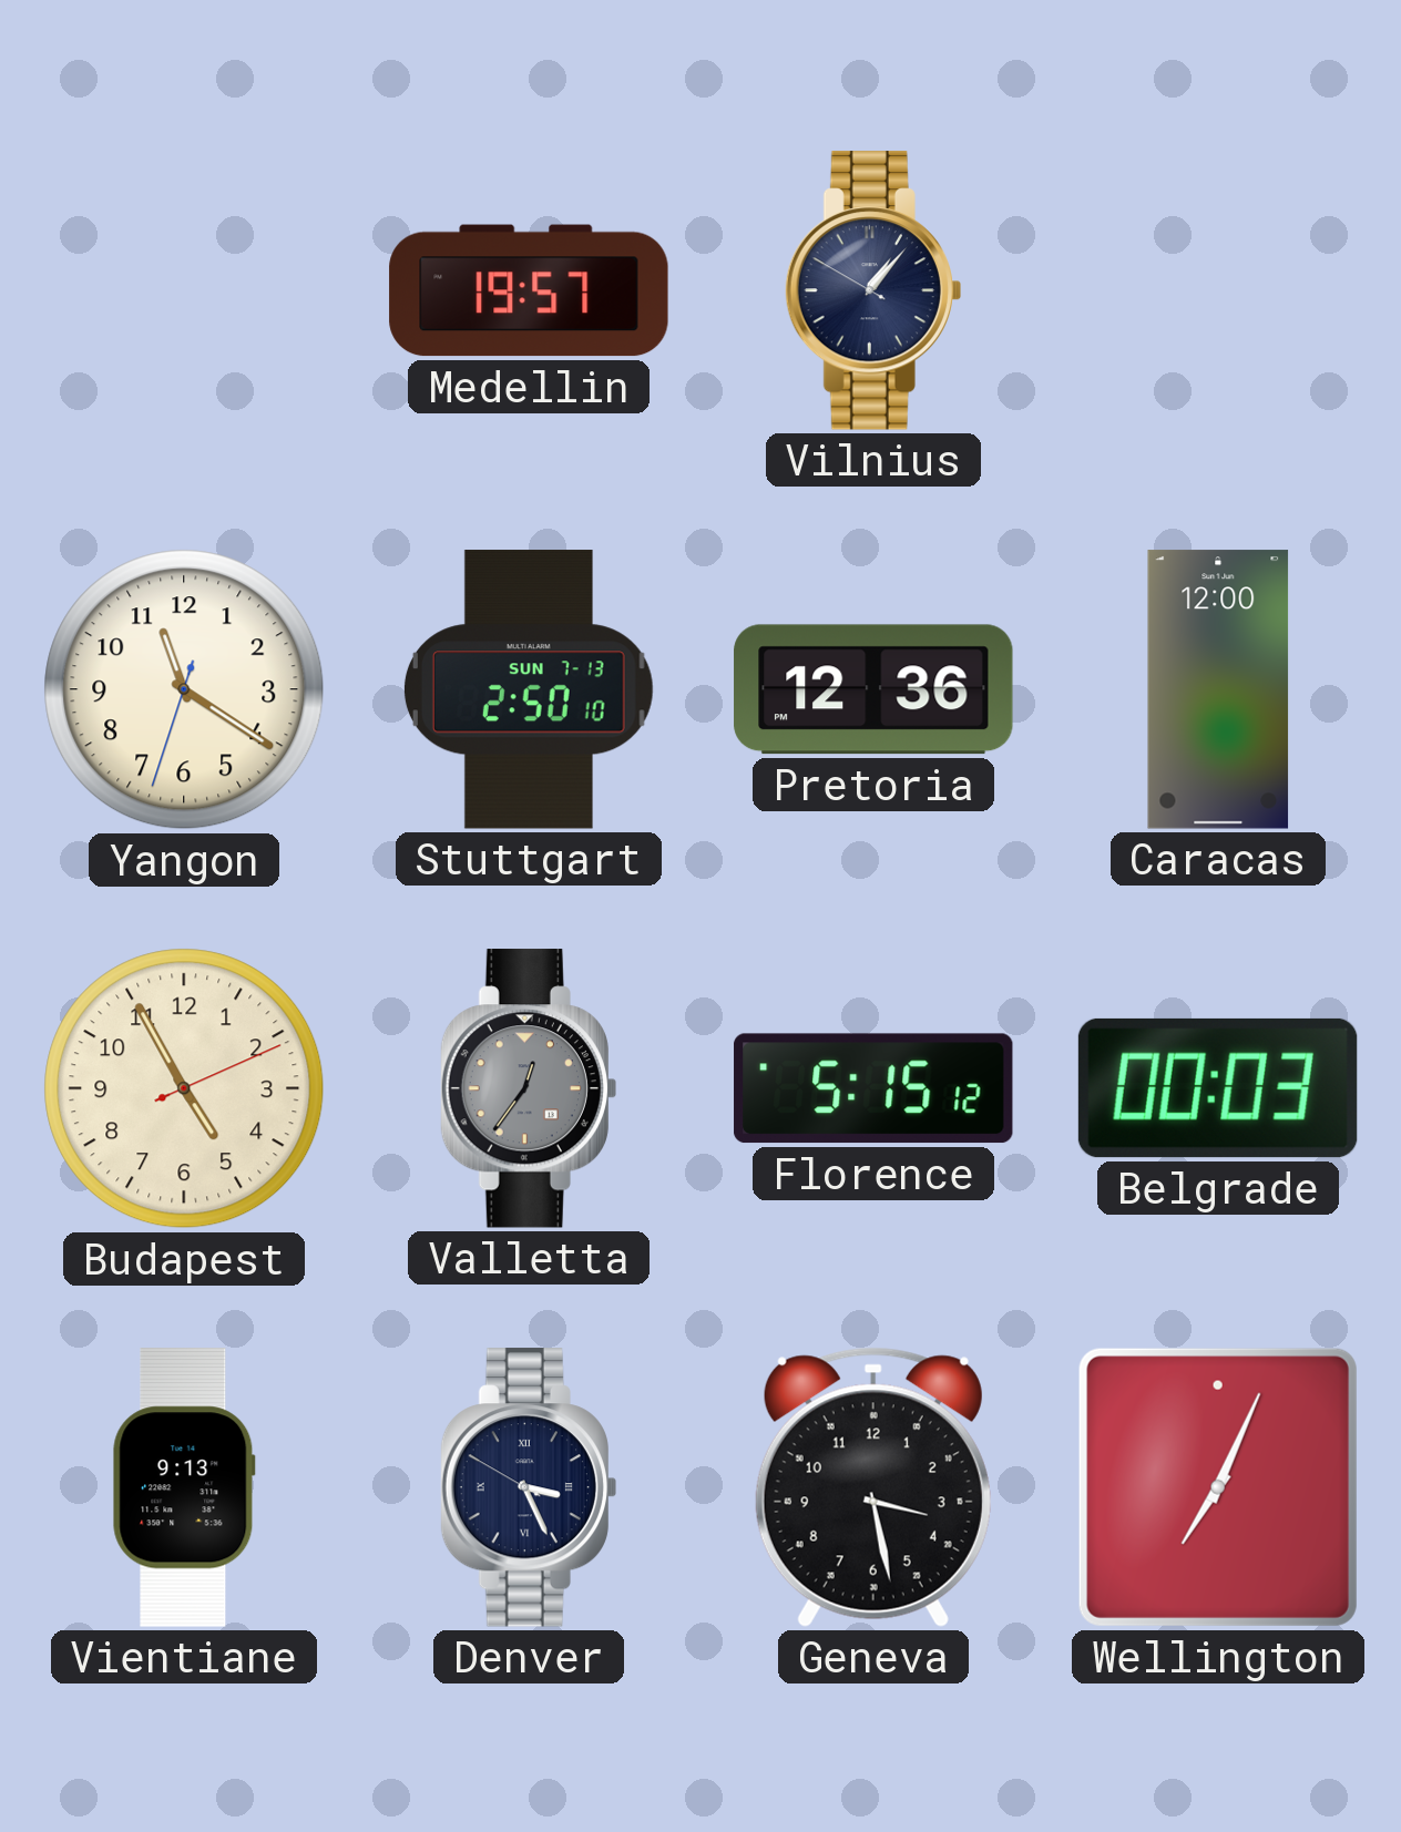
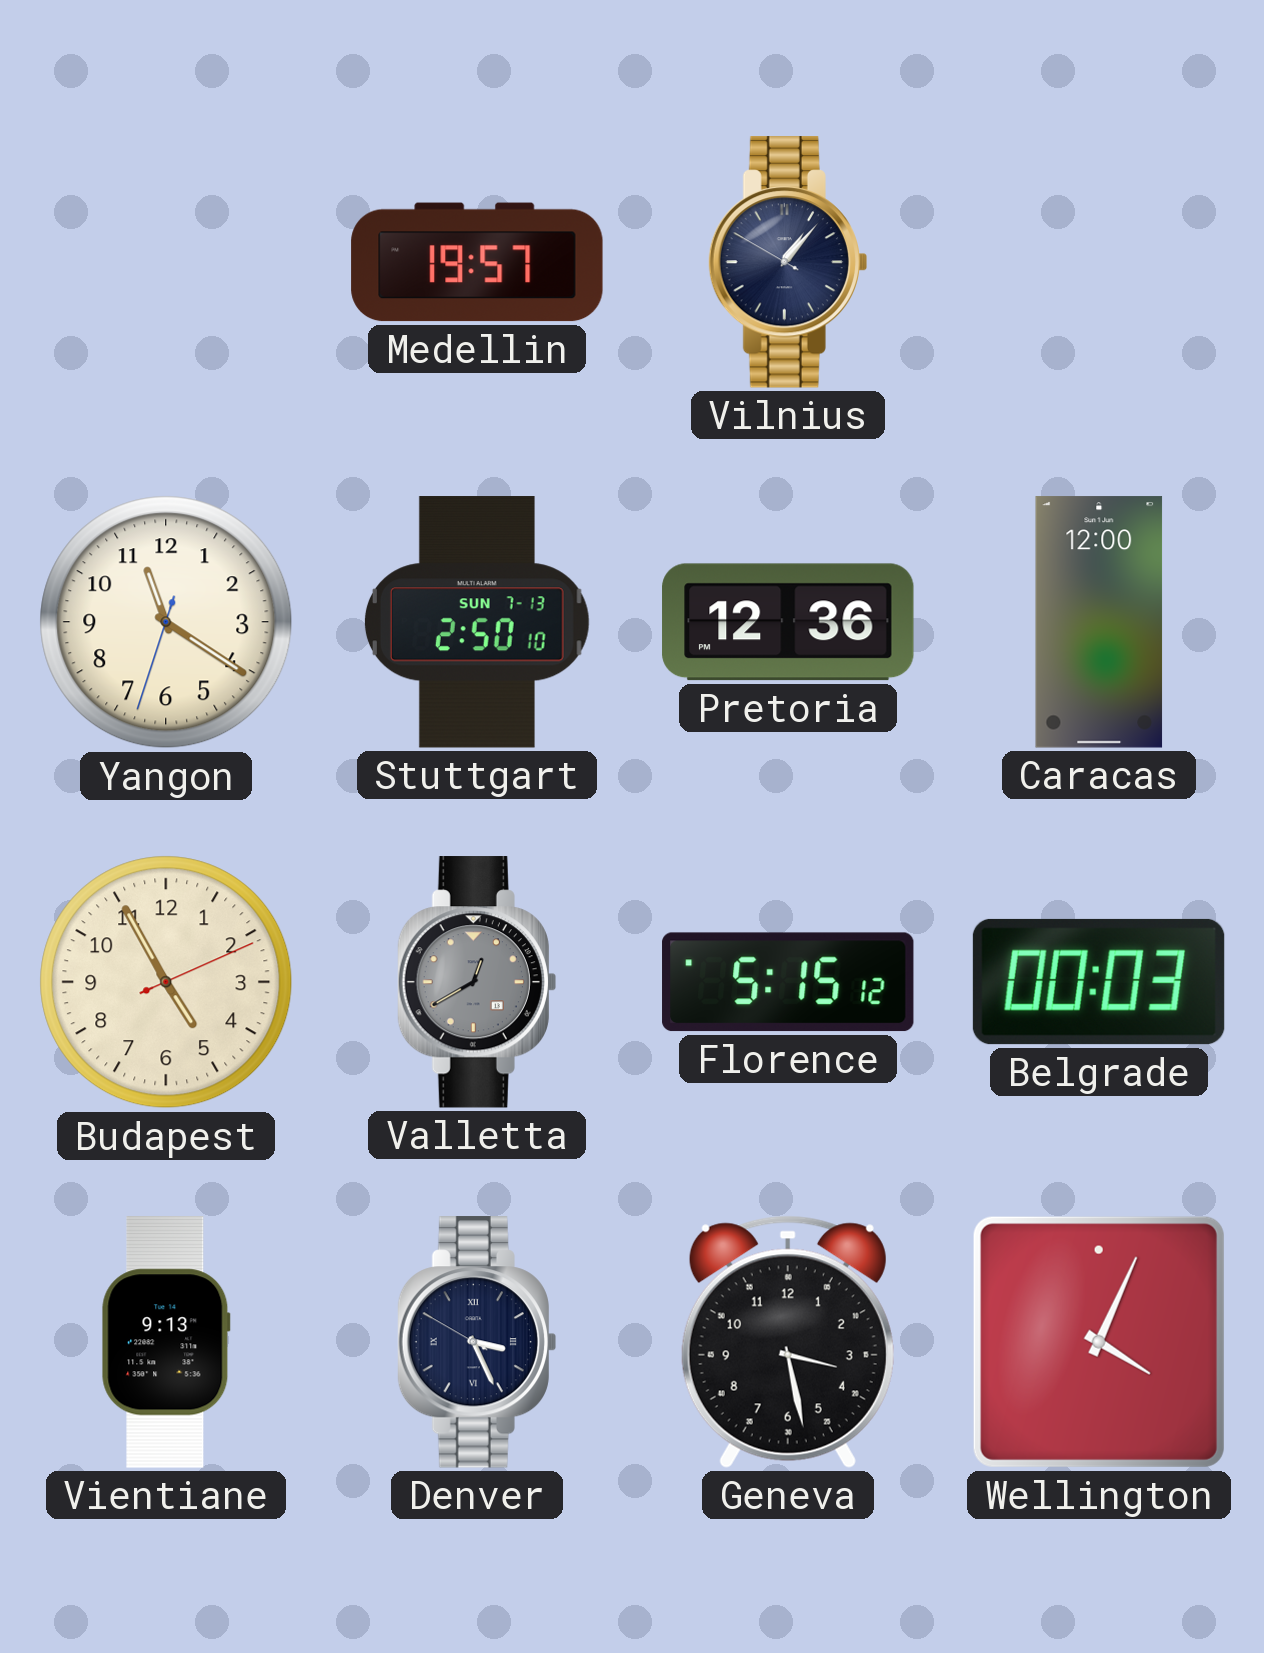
Valletta: 12:36 -> 12:40 (477, 982)
Wellington: 7:04 -> 4:04 (1099, 1342)
